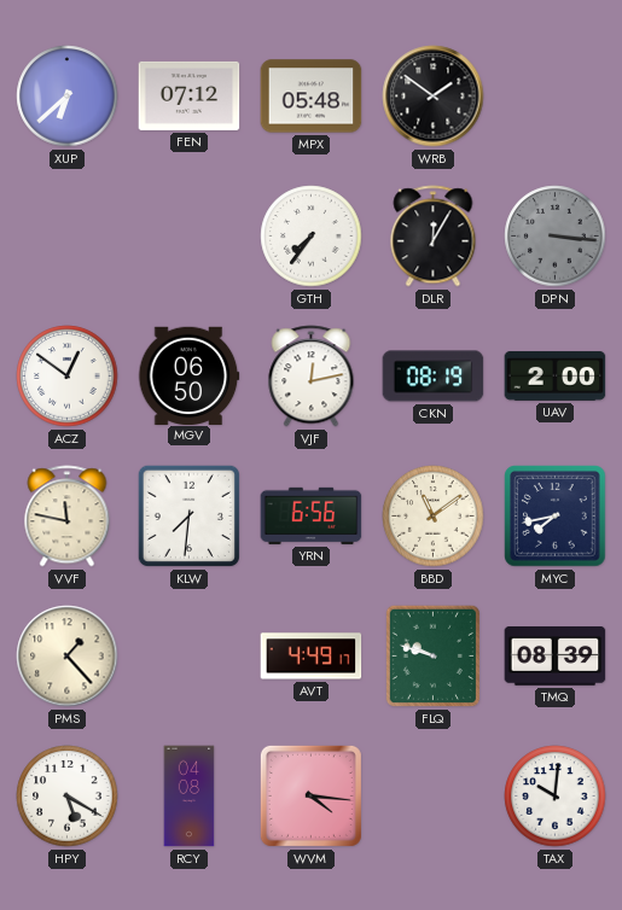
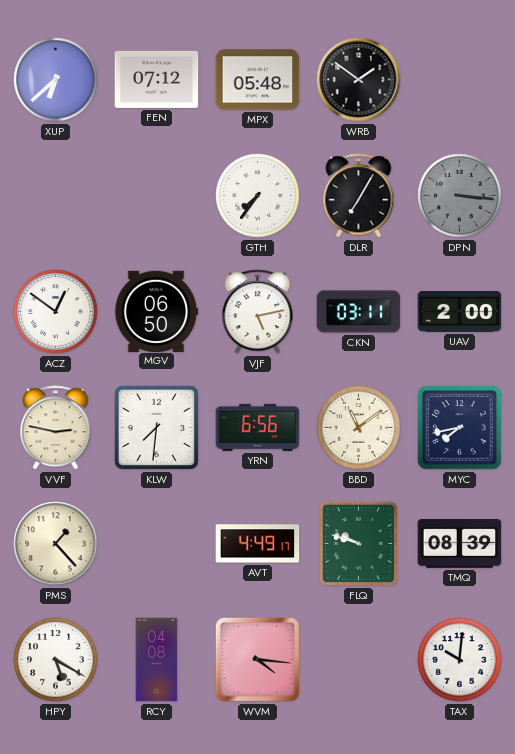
DLR: 12:05 -> 7:05 (359, 196)
VJF: 12:13 -> 5:13 (258, 312)
CKN: 08:19 -> 03:11 (359, 312)
VVF: 11:47 -> 2:47 (56, 428)
